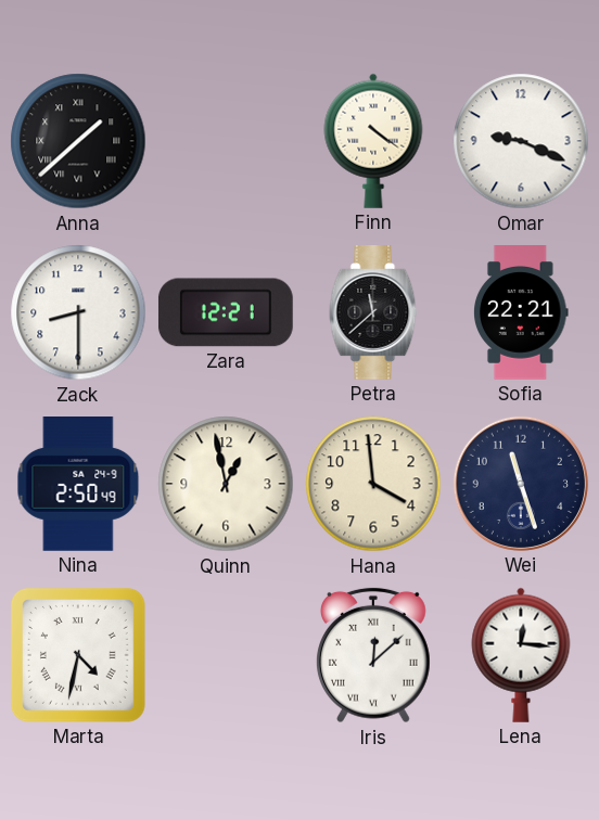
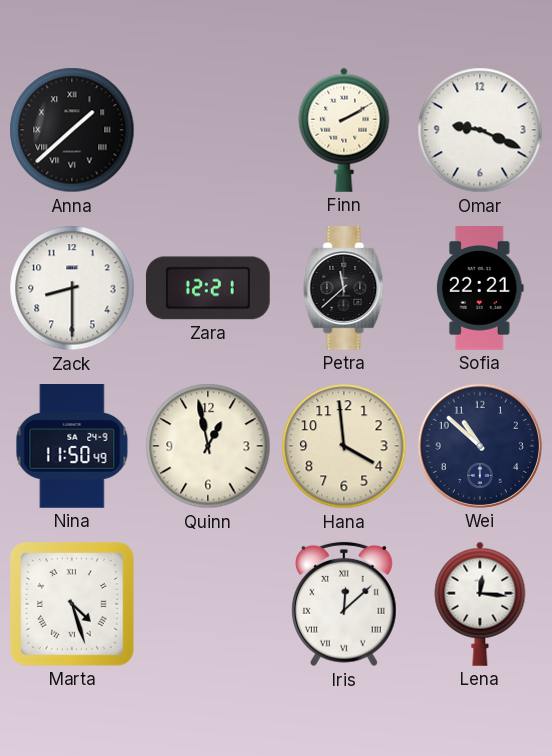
Finn: 4:21 -> 2:10 (344, 130)
Nina: 2:50 -> 11:50 (72, 447)
Wei: 11:27 -> 10:52 (480, 446)
Marta: 4:32 -> 4:27 (73, 605)
